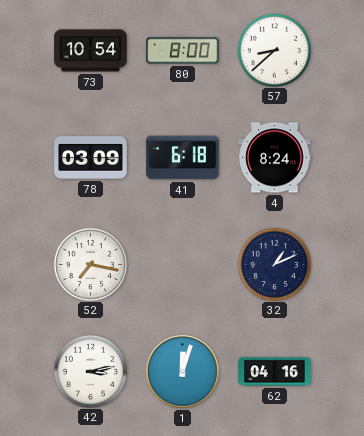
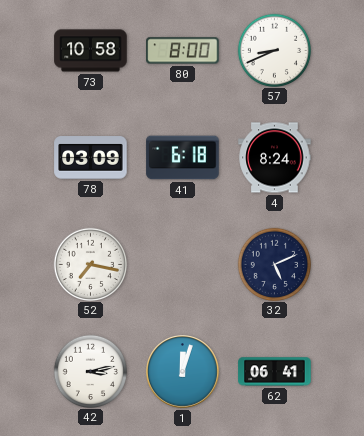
73: 10:54 -> 10:58 (91, 51)
57: 8:38 -> 8:41 (274, 50)
32: 1:11 -> 5:11 (274, 264)
62: 04:16 -> 06:41 (275, 372)
